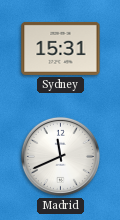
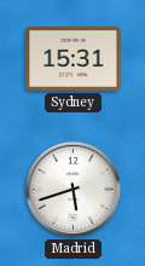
Madrid: 11:41 -> 5:42 (72, 189)
